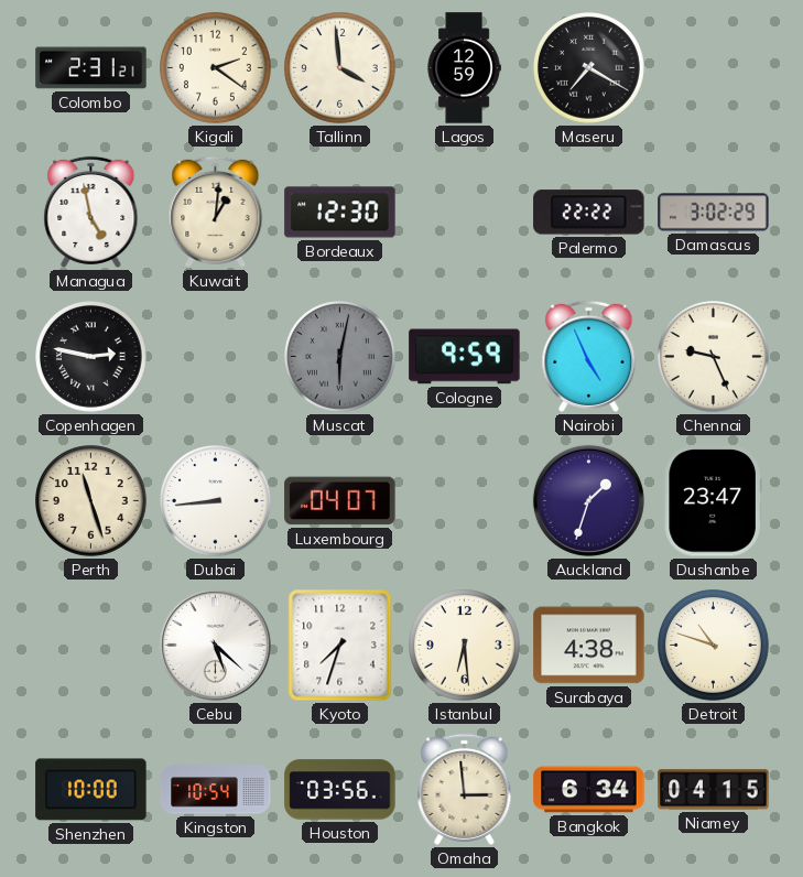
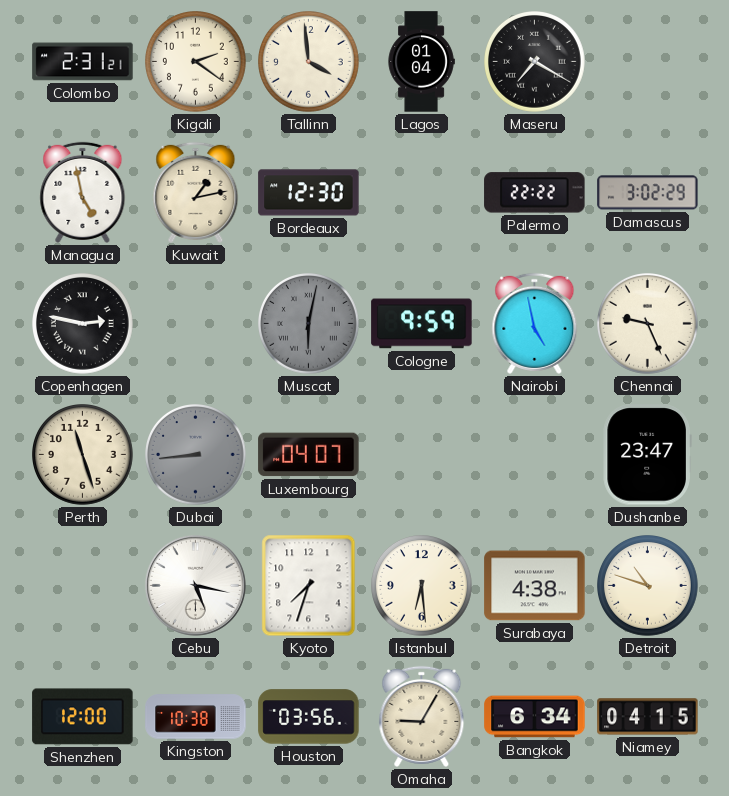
Lagos: 12:59 -> 01:04 (421, 62)
Kuwait: 1:01 -> 1:13 (196, 192)
Nairobi: 4:56 -> 4:58 (535, 323)
Dubai dial: white -> grey (196, 455)
Auckland: 1:33 -> none (588, 500)
Cebu: 5:22 -> 5:17 (195, 585)
Shenzhen: 10:00 -> 12:00 (83, 717)
Kingston: 10:54 -> 10:38 (196, 717)
Omaha: 2:59 -> 9:05 (422, 716)
